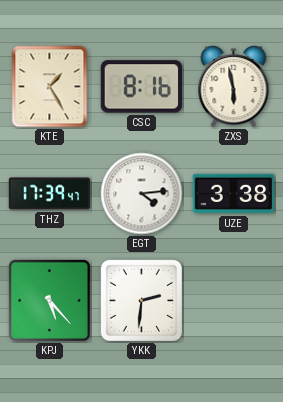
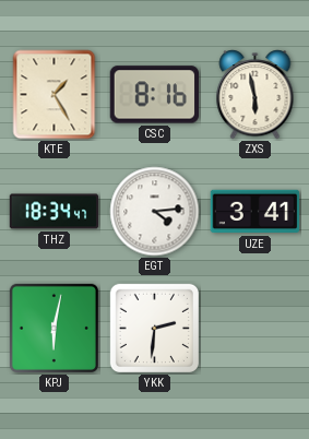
THZ: 17:39 -> 18:34 (55, 212)
UZE: 3:38 -> 3:41 (255, 212)
KPJ: 5:23 -> 6:02 (54, 328)
